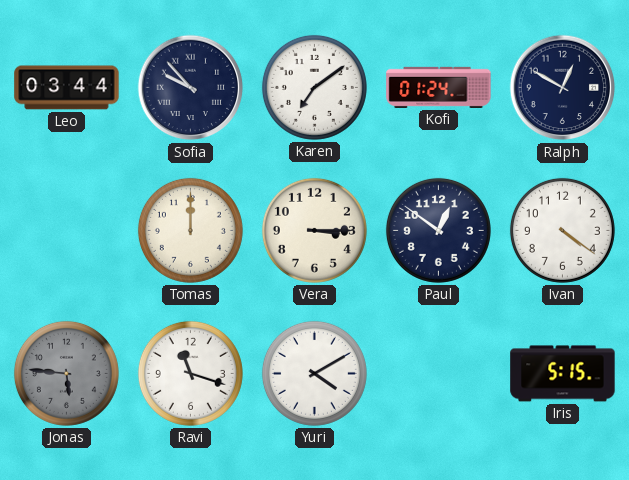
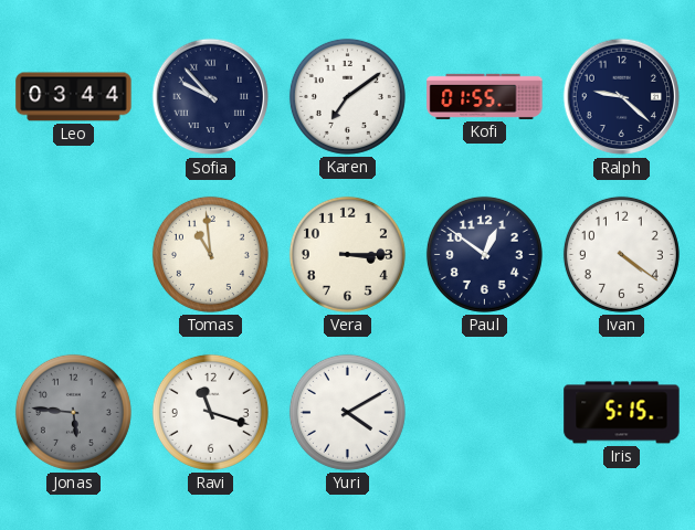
Kofi: 01:24 -> 01:55 (485, 96)
Ralph: 12:50 -> 9:22 (622, 97)
Tomas: 12:00 -> 10:59 (210, 254)
